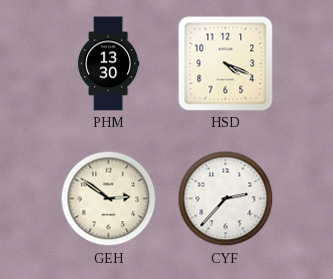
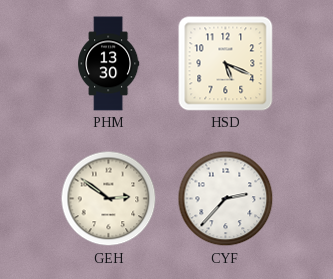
HSD: 4:19 -> 5:19 (226, 64)
